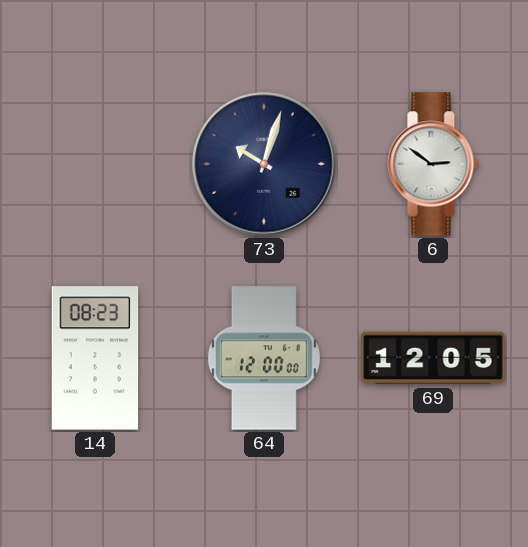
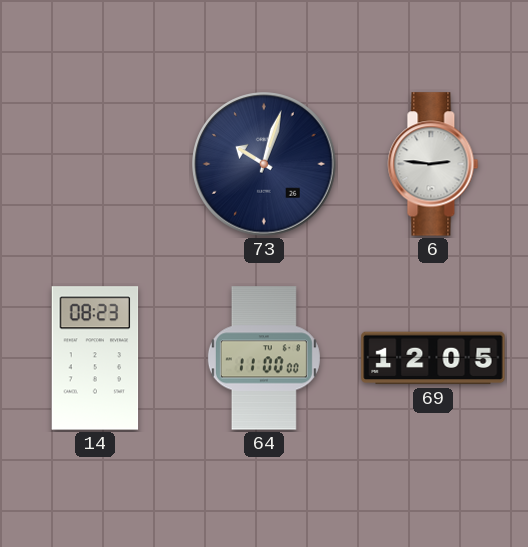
6: 2:51 -> 2:46 (433, 164)
64: 12:00 -> 11:00 (264, 358)
